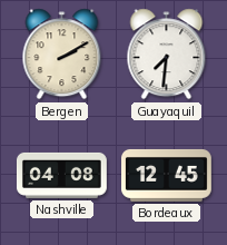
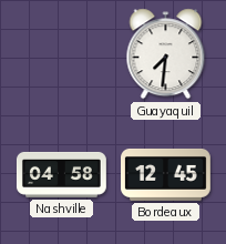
Bergen: 2:10 -> none (62, 55)
Nashville: 04:08 -> 04:58 (61, 174)
